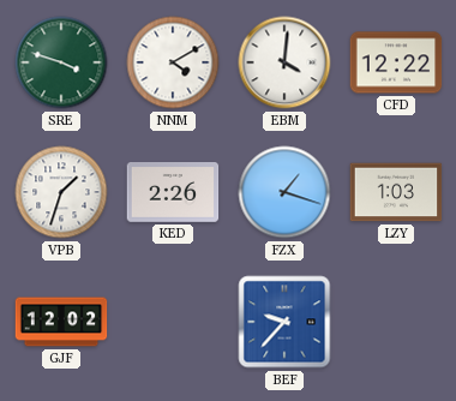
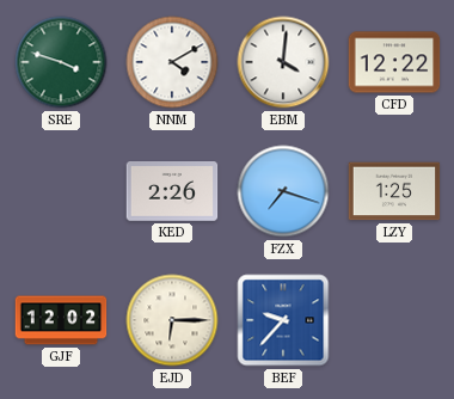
VPB: 1:33 -> none (61, 192)
FZX: 1:18 -> 7:18 (283, 191)
LZY: 1:03 -> 1:25 (394, 191)
EJD: none -> 6:15 (172, 320)
